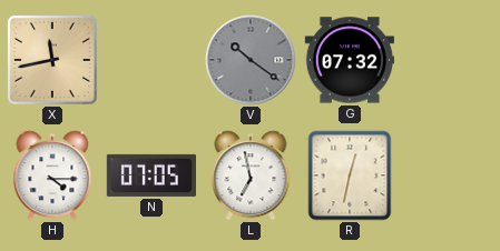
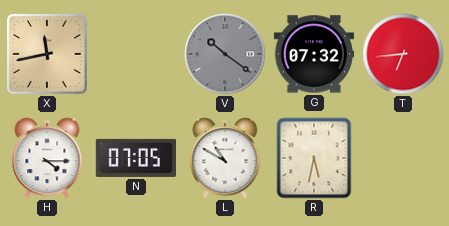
T: none -> 6:44 (403, 54)
L: 6:58 -> 10:50 (225, 158)
R: 12:32 -> 5:32 (314, 158)
